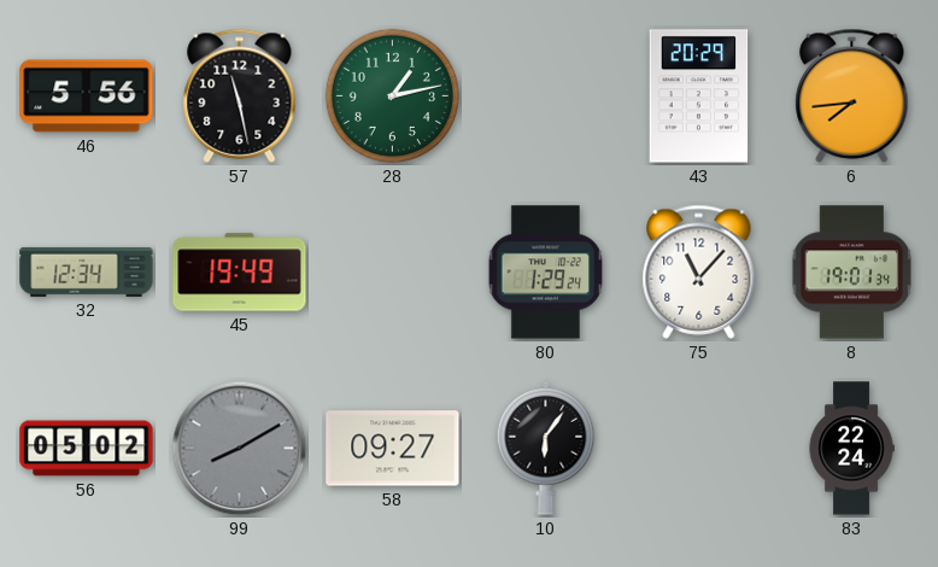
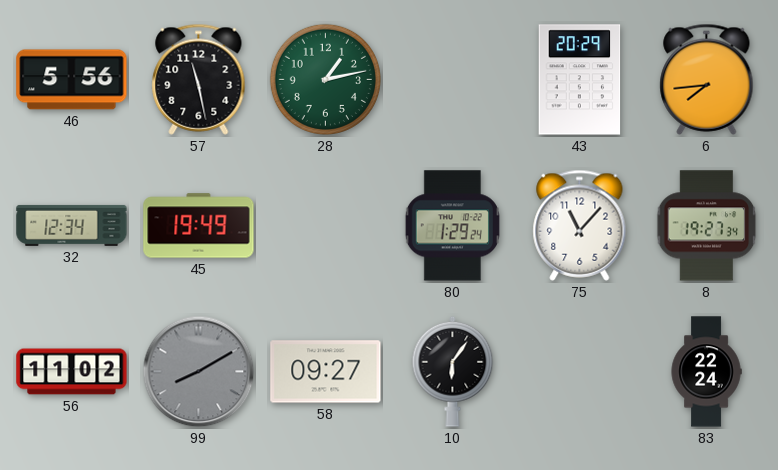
8: 19:01 -> 19:27 (707, 226)
56: 05:02 -> 11:02 (72, 372)
